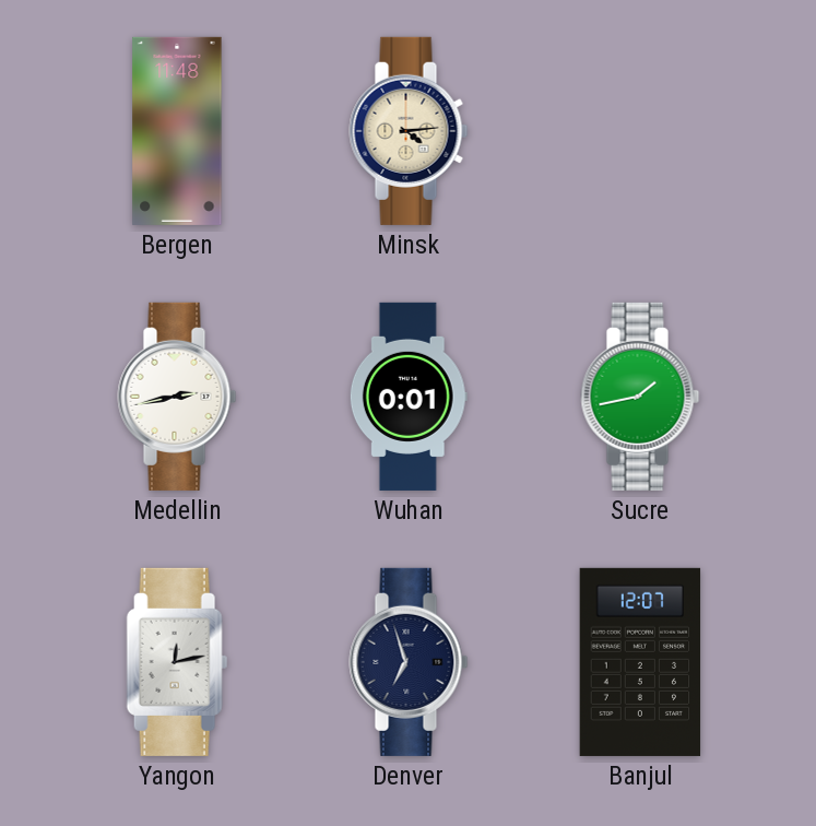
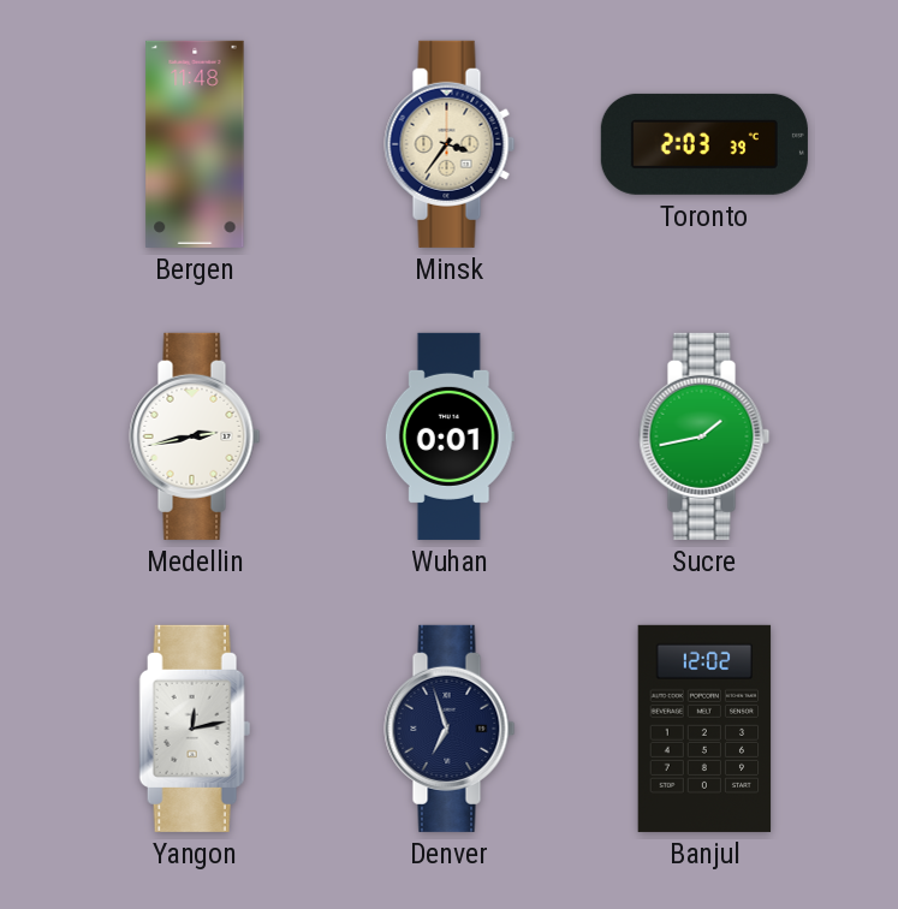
Minsk: 4:14 -> 3:36 (450, 144)
Toronto: none -> 2:03 (704, 144)
Banjul: 12:07 -> 12:02 (704, 729)
